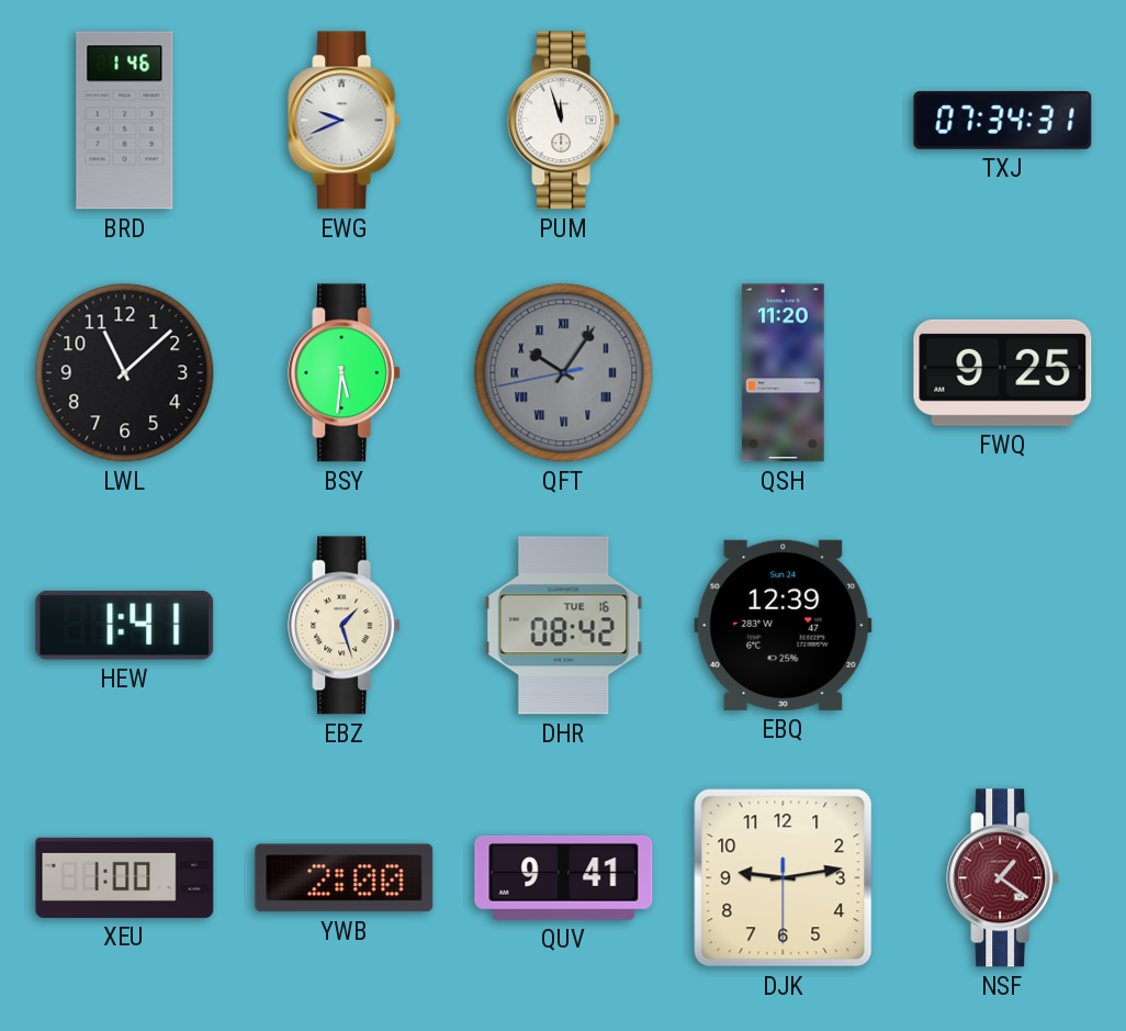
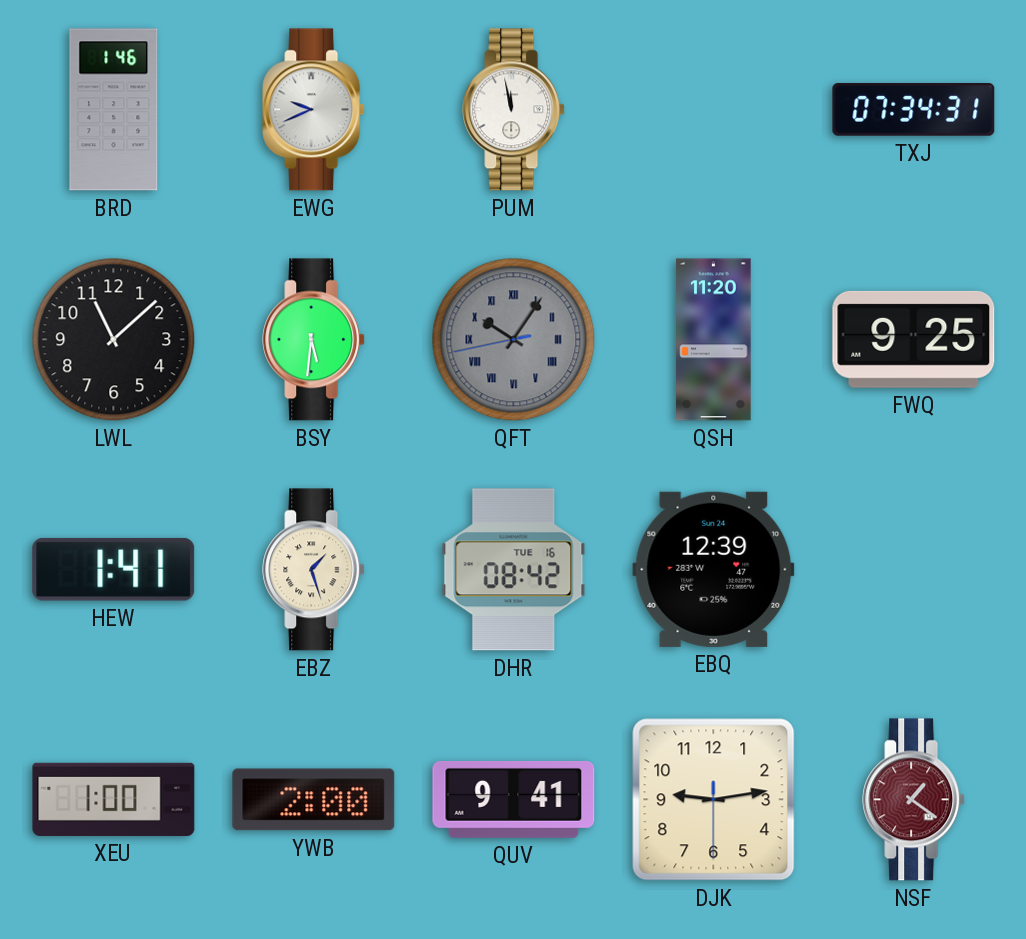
PUM: 11:57 -> 11:58 (514, 110)
